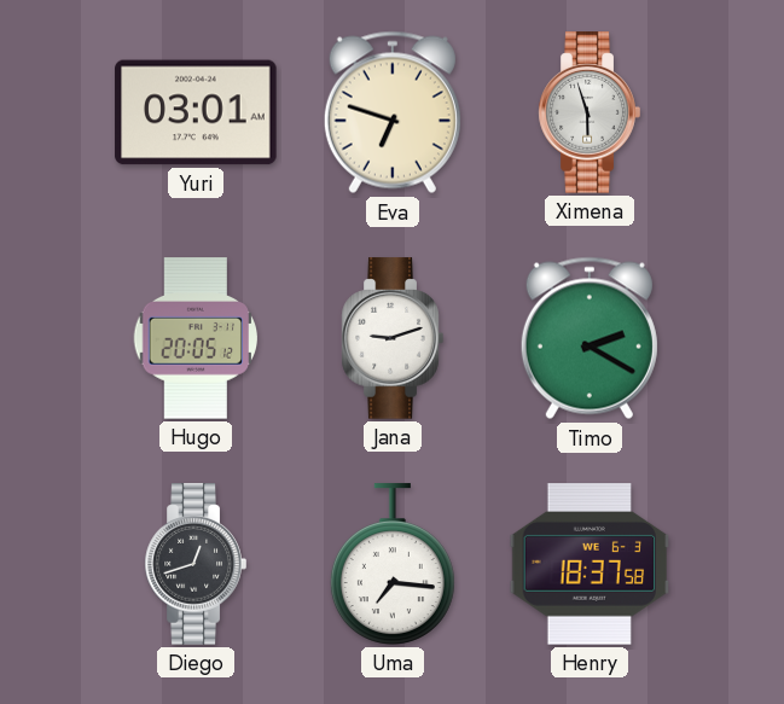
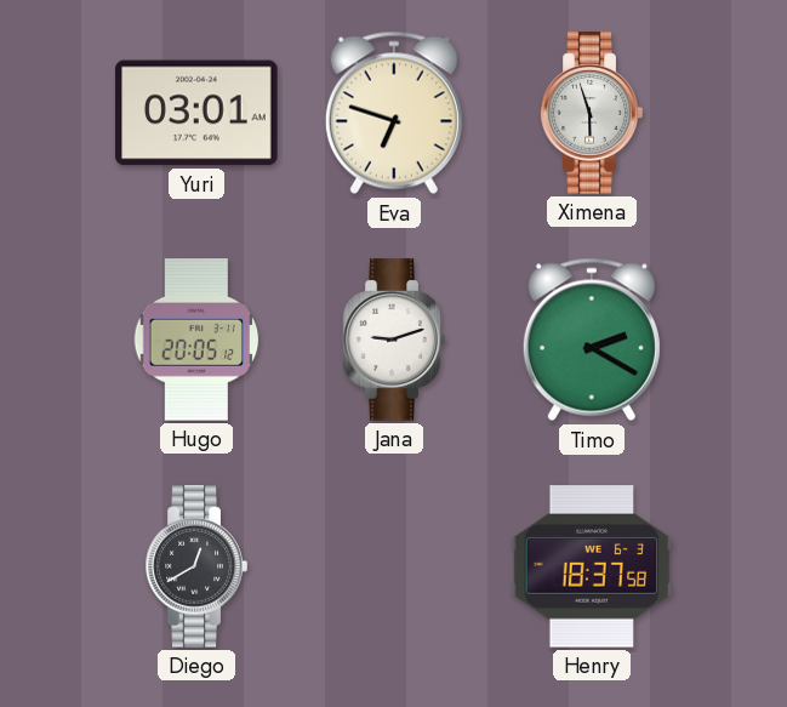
Diego: 12:42 -> 12:40 (196, 566)
Uma: 7:16 -> none (393, 564)
